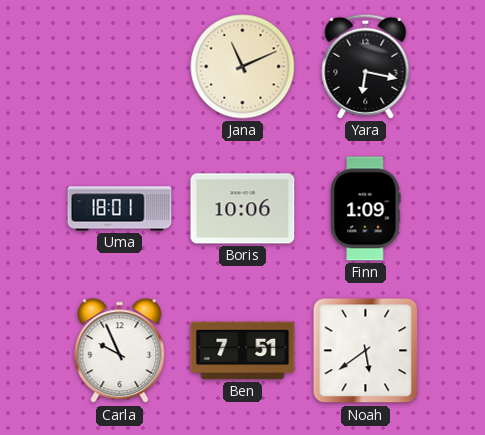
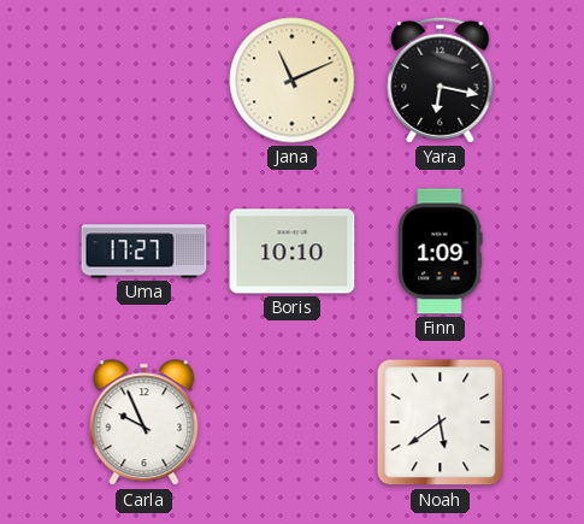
Uma: 18:01 -> 17:27 (144, 252)
Boris: 10:06 -> 10:10 (293, 252)
Ben: 7:51 -> none (243, 351)
